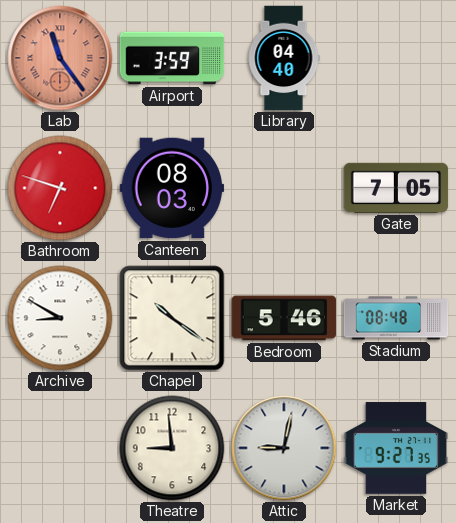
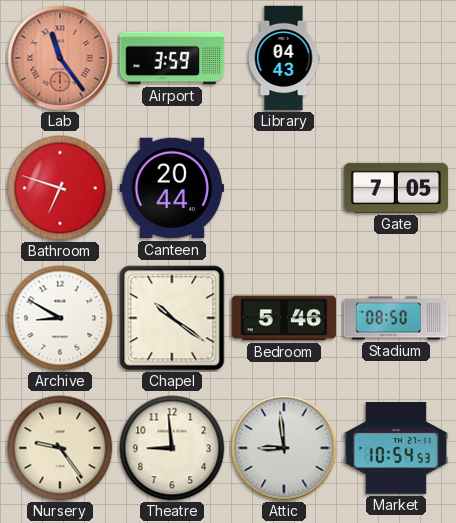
Library: 04:40 -> 04:43 (284, 58)
Canteen: 08:03 -> 20:44 (172, 188)
Stadium: 08:48 -> 08:50 (396, 318)
Nursery: none -> 9:24 (60, 448)
Attic: 9:02 -> 8:59 (284, 448)
Market: 9:27 -> 10:54 (396, 448)
